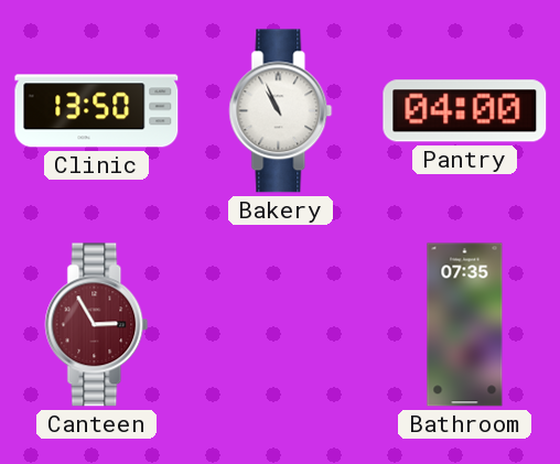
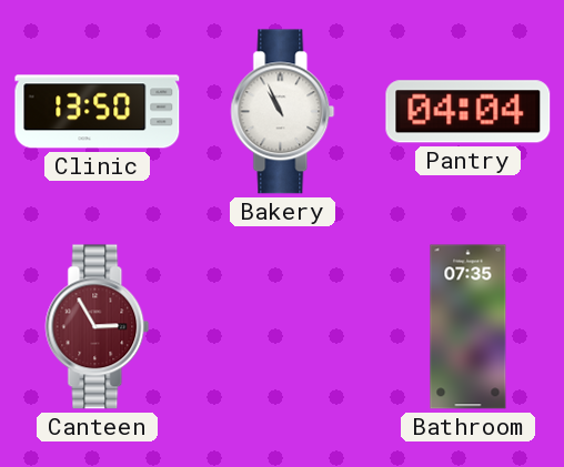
Pantry: 04:00 -> 04:04 (469, 112)
